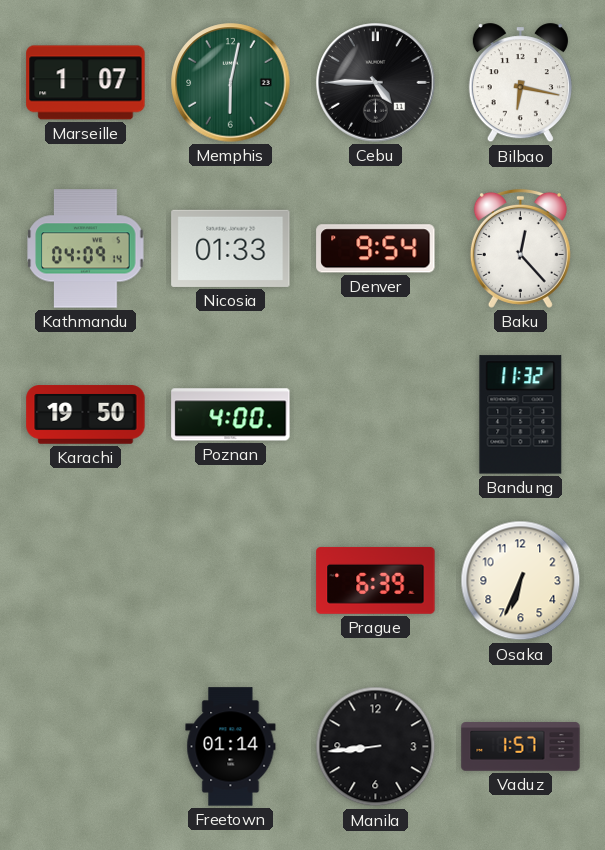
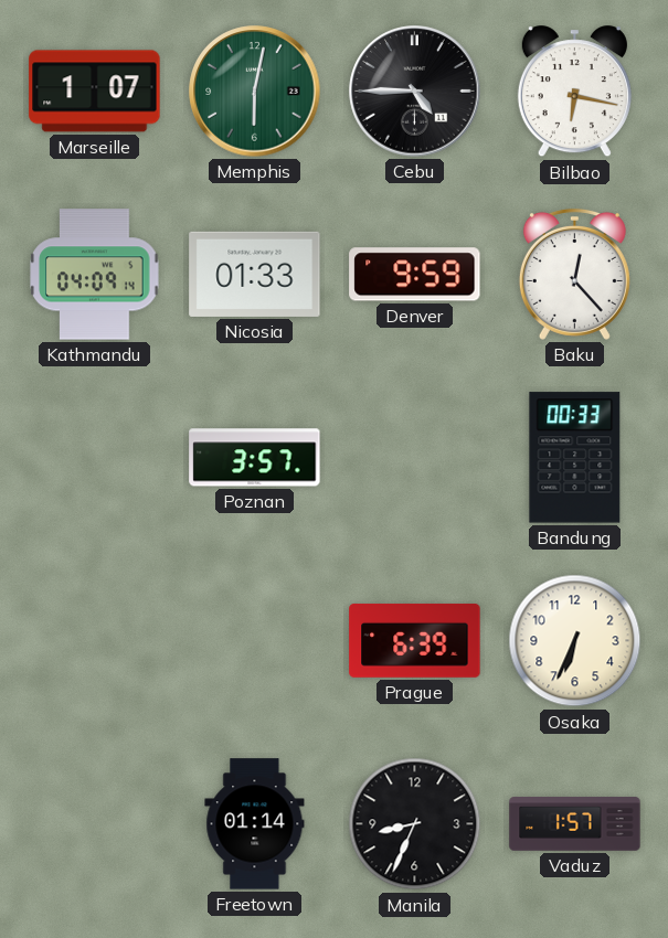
Denver: 9:54 -> 9:59 (415, 275)
Karachi: 19:50 -> none (86, 415)
Poznan: 4:00 -> 3:57 (255, 458)
Bandung: 11:32 -> 00:33 (575, 458)
Manila: 8:44 -> 8:34 (415, 824)
